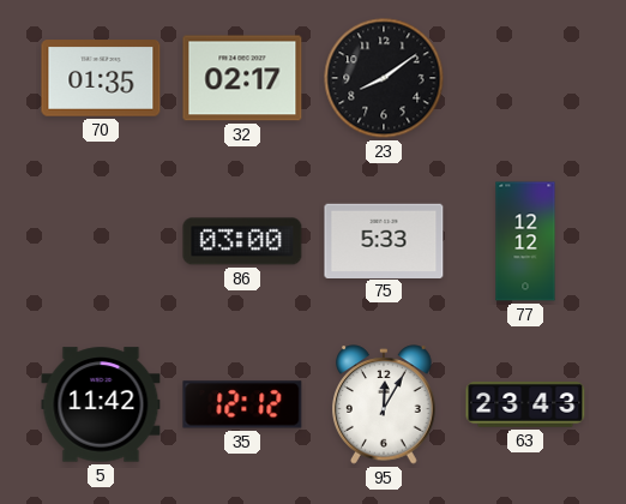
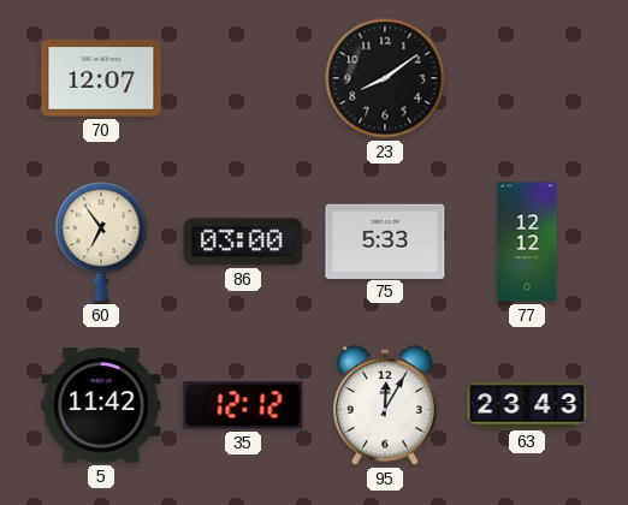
70: 01:35 -> 12:07 (101, 78)
32: 02:17 -> none (242, 78)
60: none -> 6:54 (101, 242)
